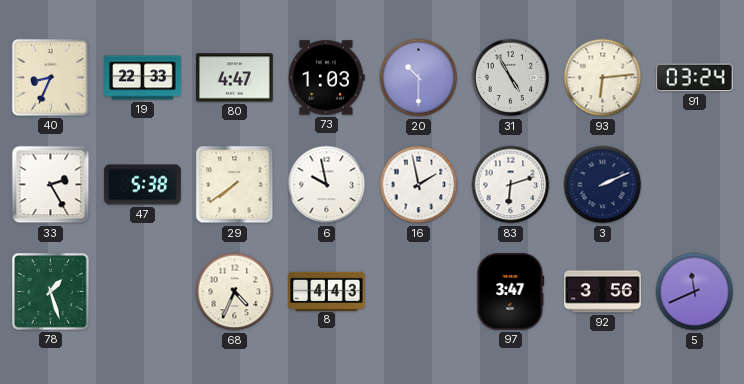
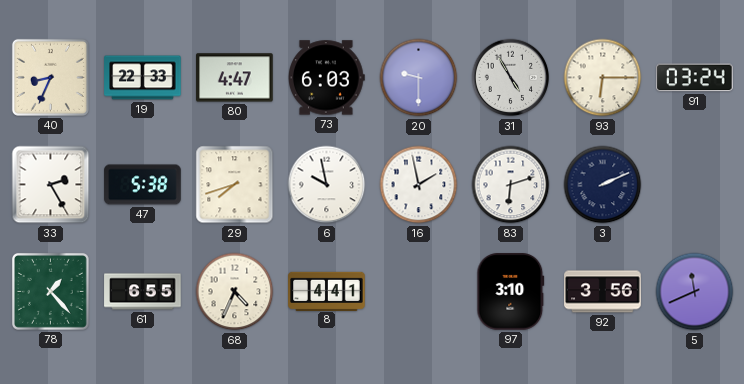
73: 1:03 -> 6:03 (327, 78)
20: 10:30 -> 9:30 (419, 78)
93: 6:14 -> 6:15 (603, 78)
29: 7:39 -> 7:42 (235, 185)
78: 1:27 -> 1:23 (50, 291)
61: none -> 6:55 (143, 292)
8: 4:43 -> 4:41 (327, 291)
97: 3:47 -> 3:10 (511, 292)
